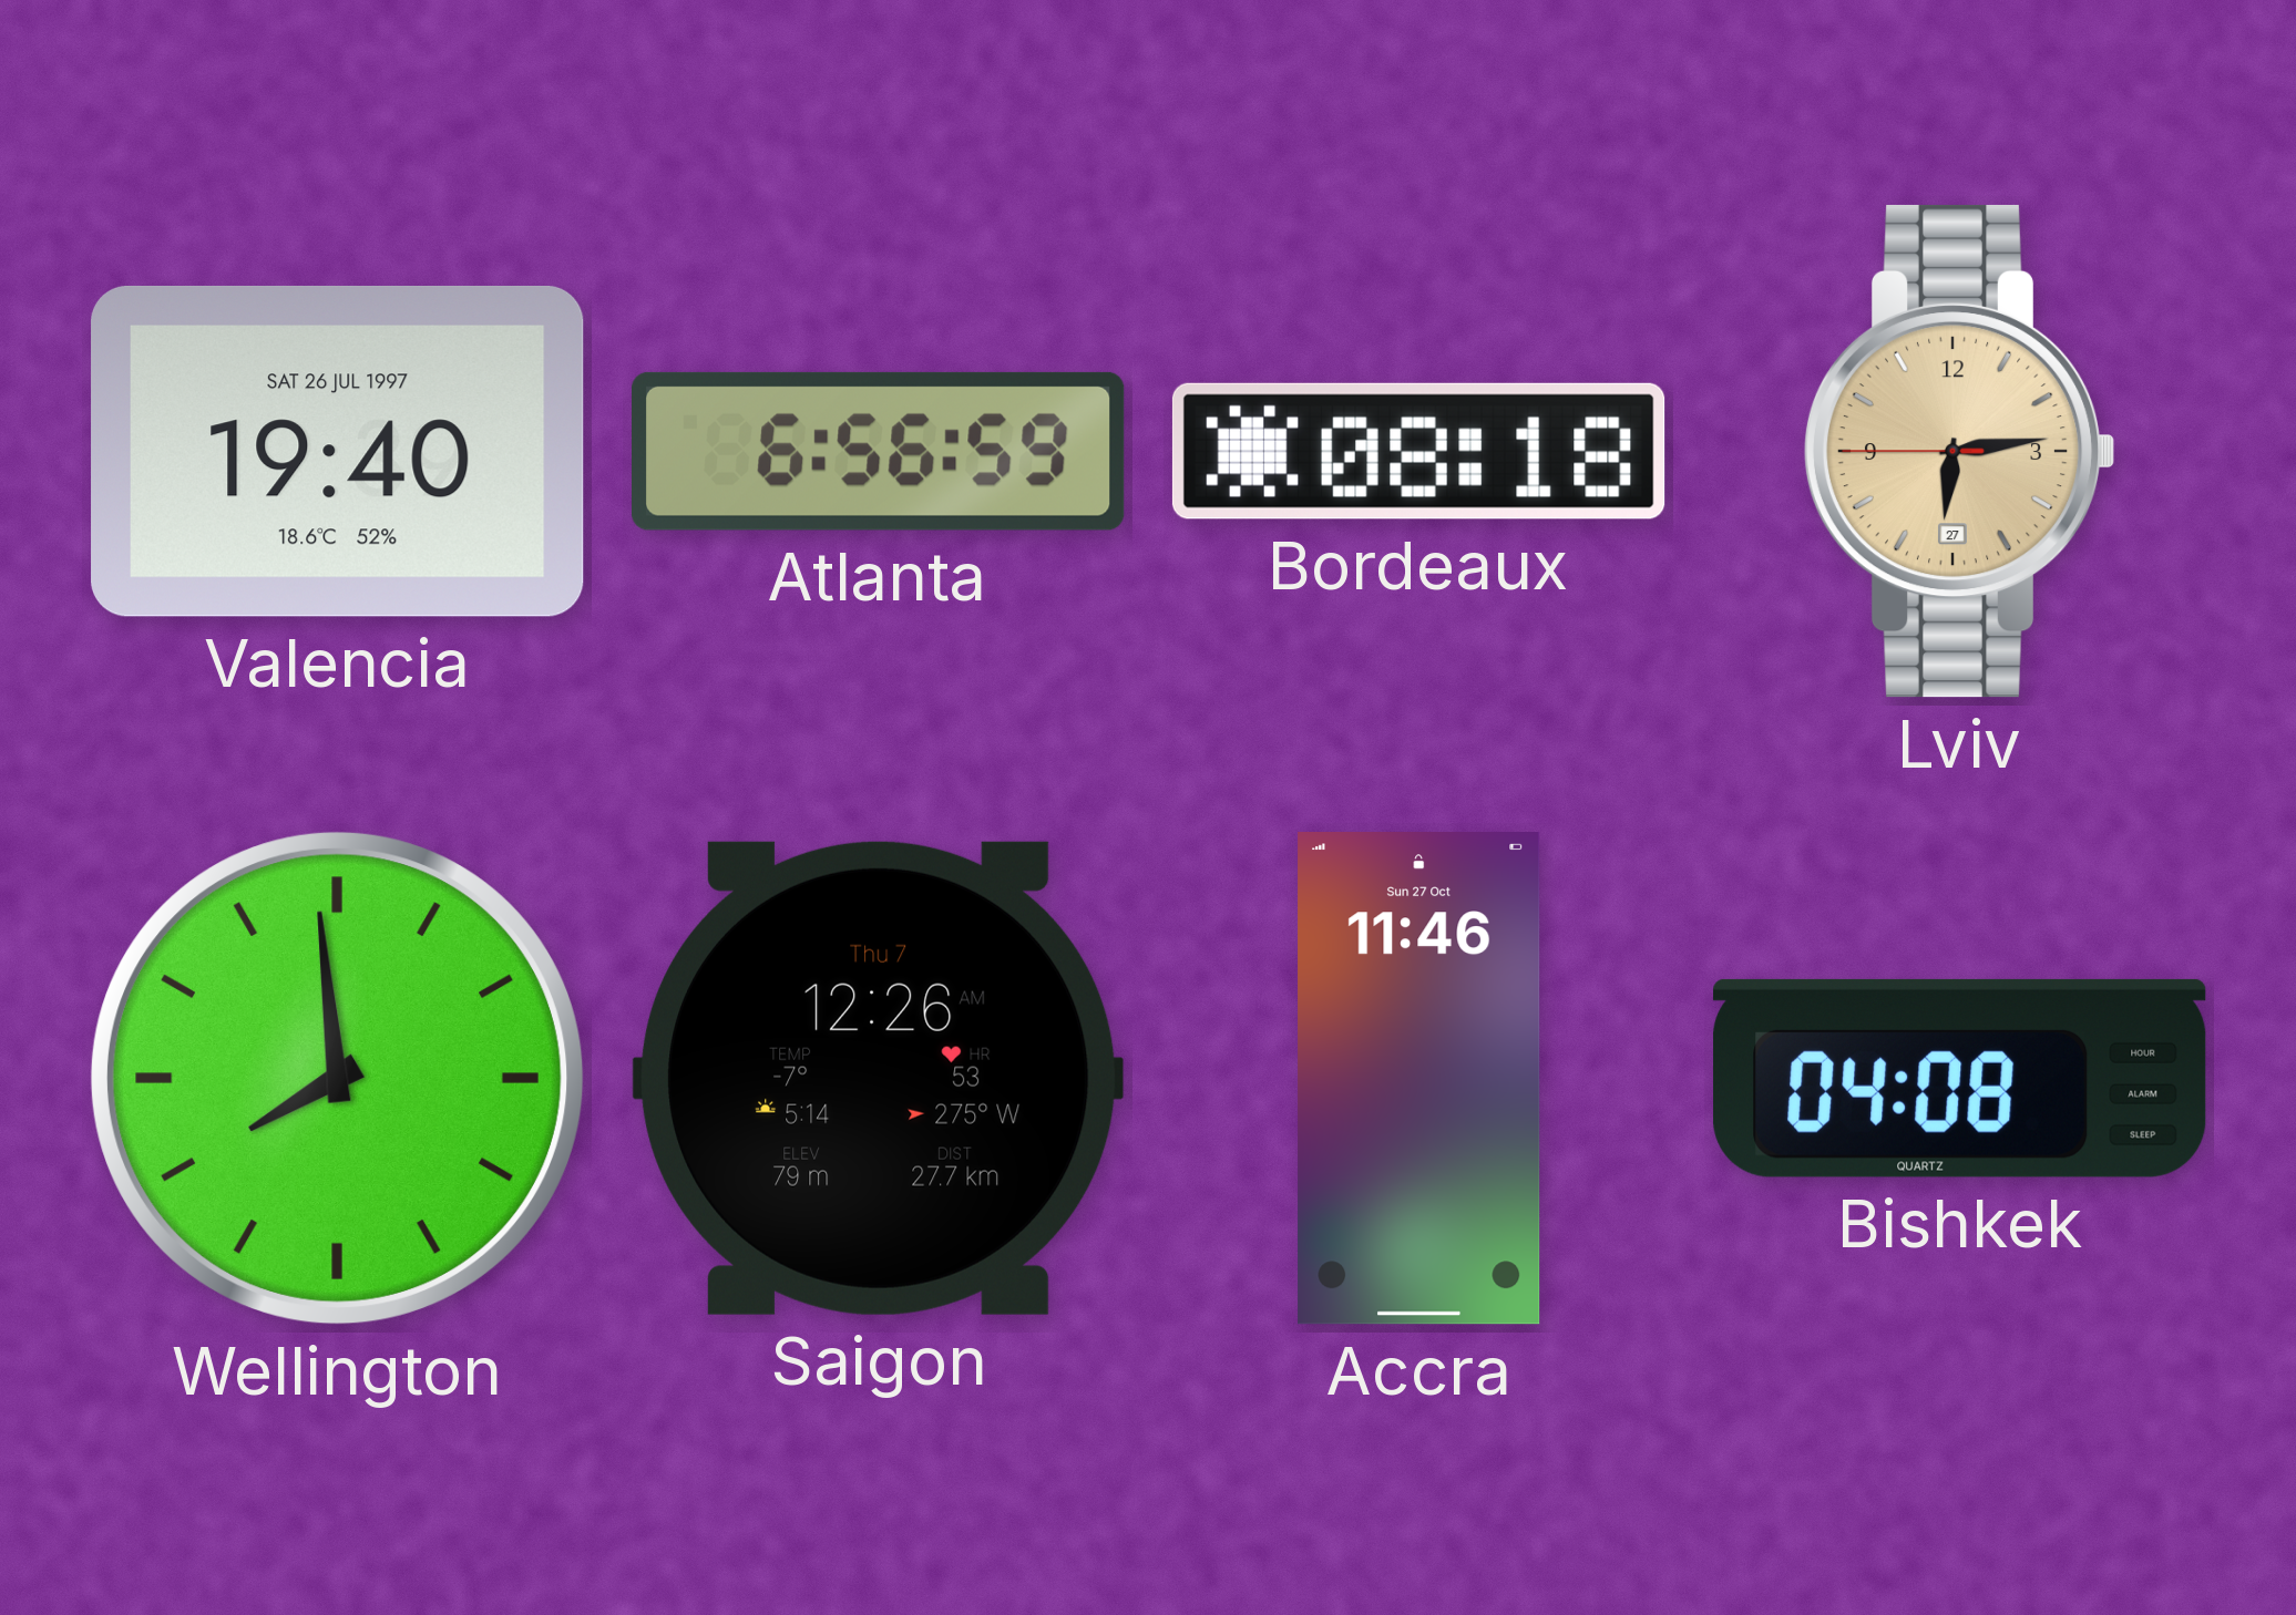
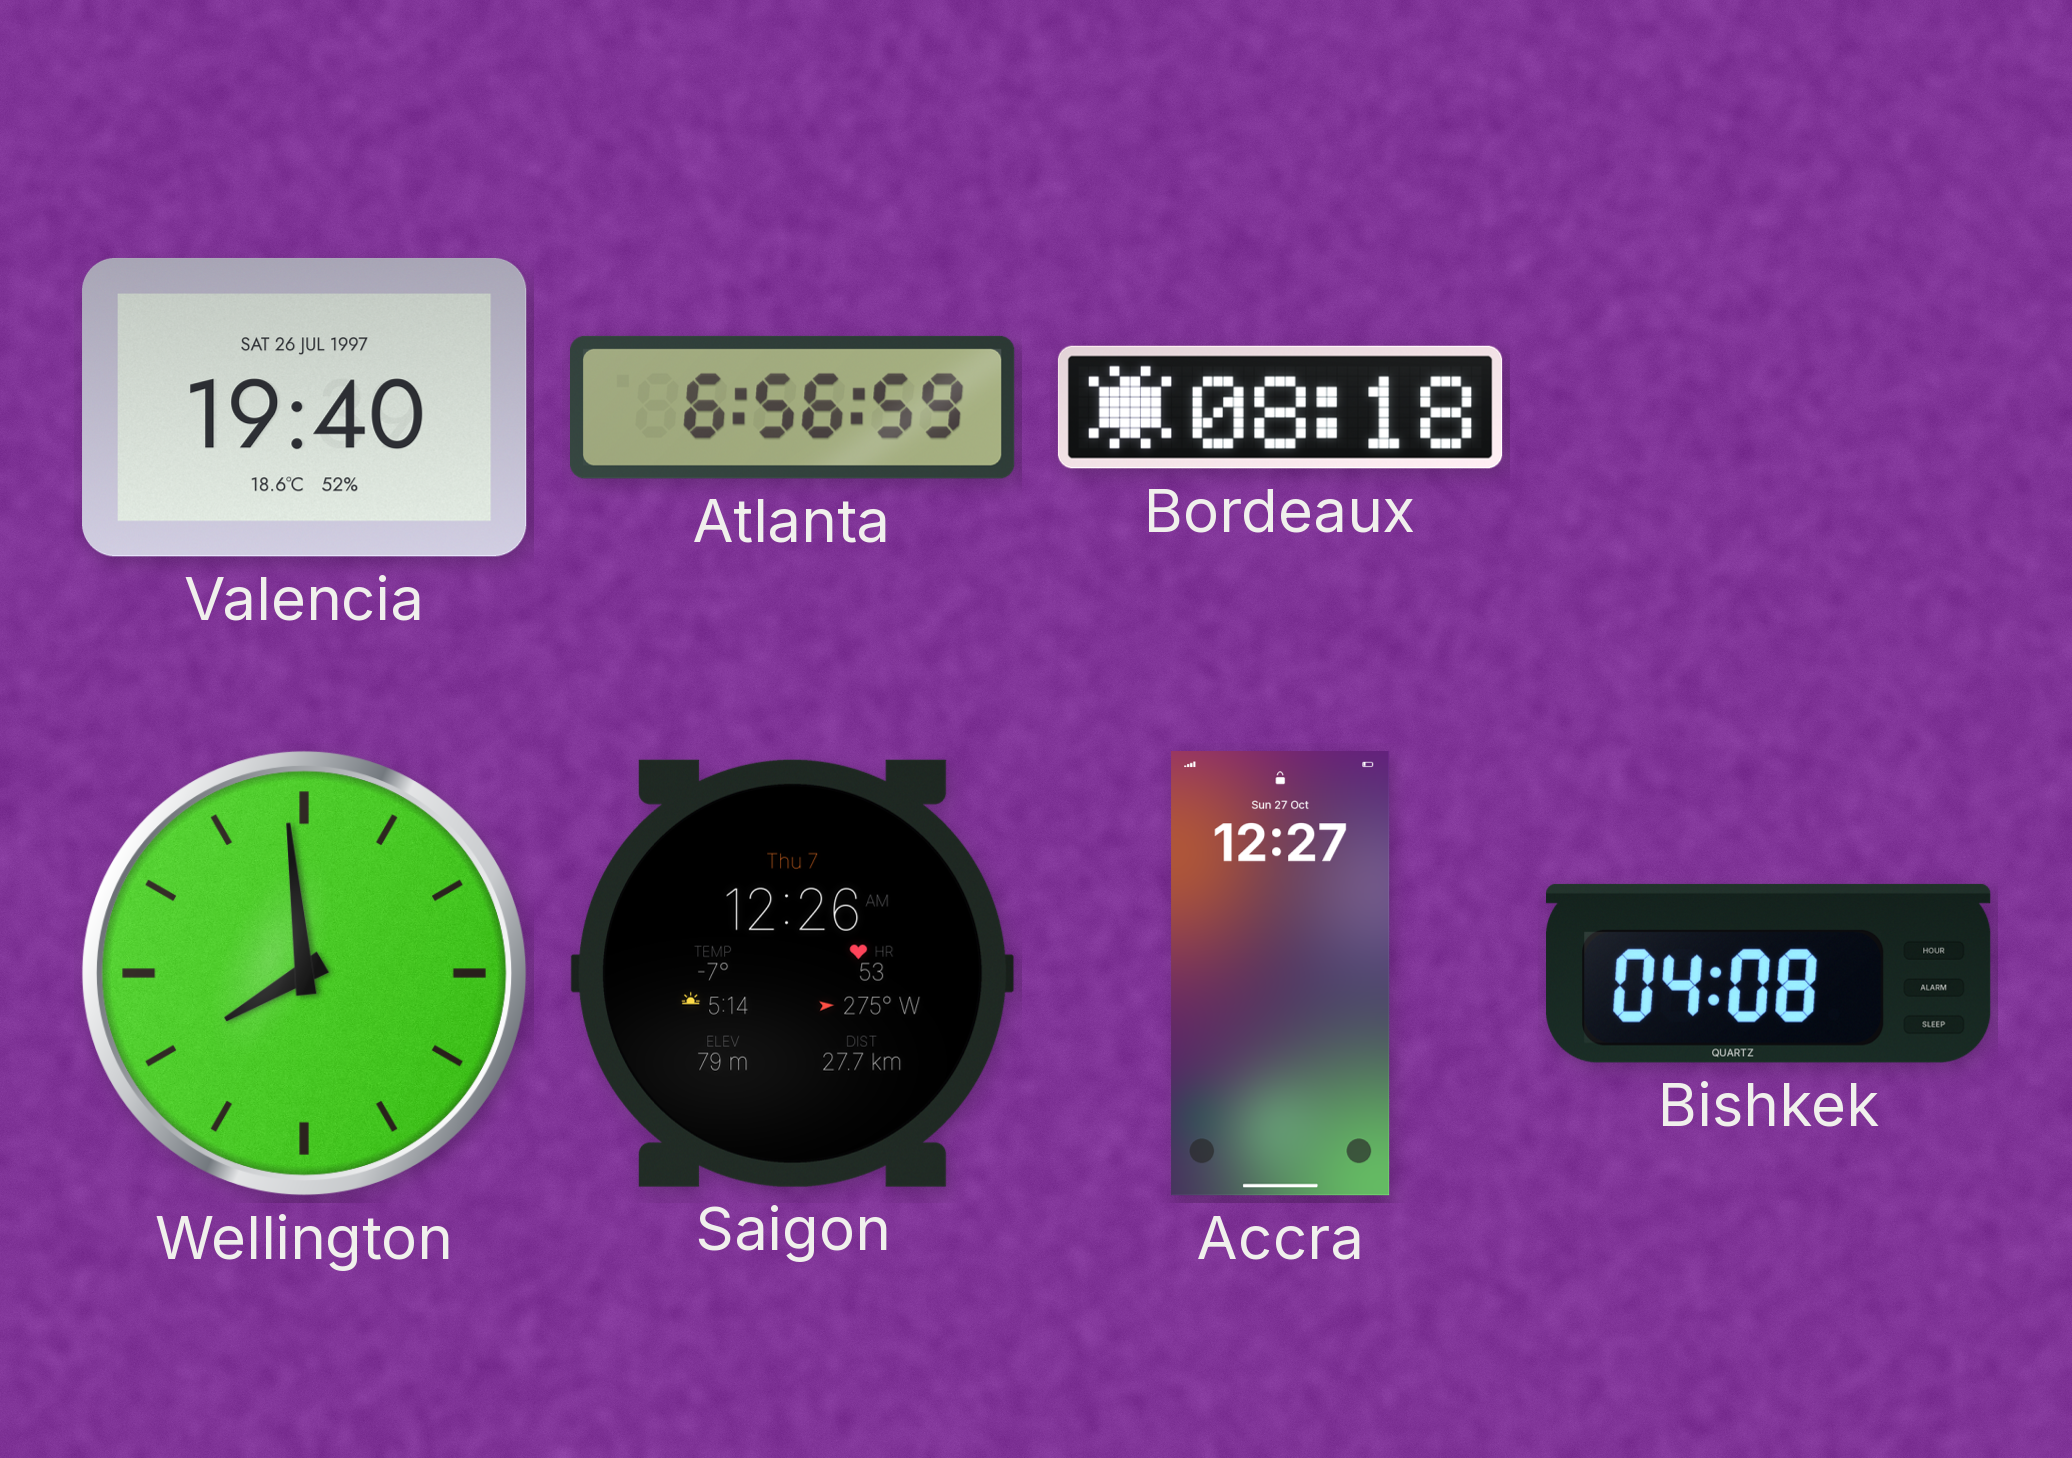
Lviv: 6:13 -> none (1959, 451)
Accra: 11:46 -> 12:27 (1281, 974)
